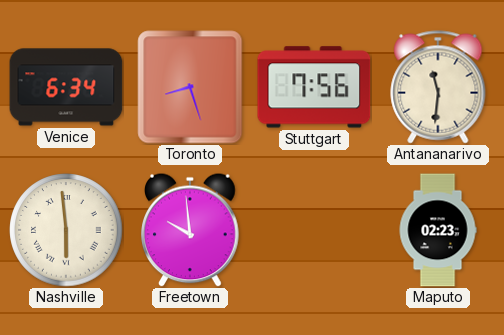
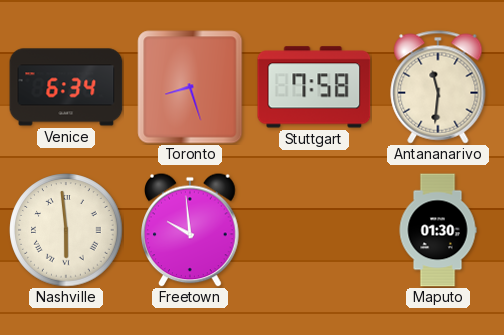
Stuttgart: 7:56 -> 7:58 (314, 87)
Maputo: 02:23 -> 01:30 (438, 230)
